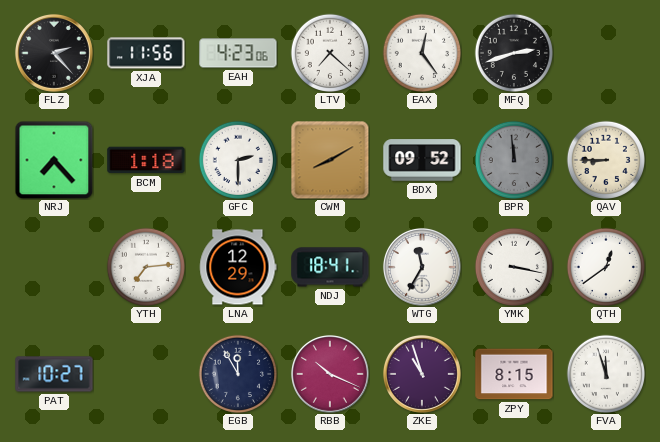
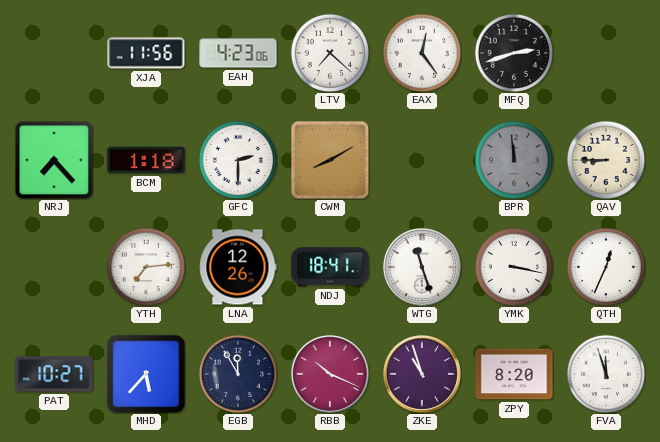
FLZ: 2:23 -> none (54, 53)
BDX: 09:52 -> none (422, 160)
LNA: 12:29 -> 12:26 (238, 267)
WTG: 11:35 -> 11:27 (422, 267)
QTH: 12:39 -> 12:34 (605, 266)
MHD: none -> 5:37 (146, 374)
ZPY: 8:15 -> 8:20 (514, 374)
